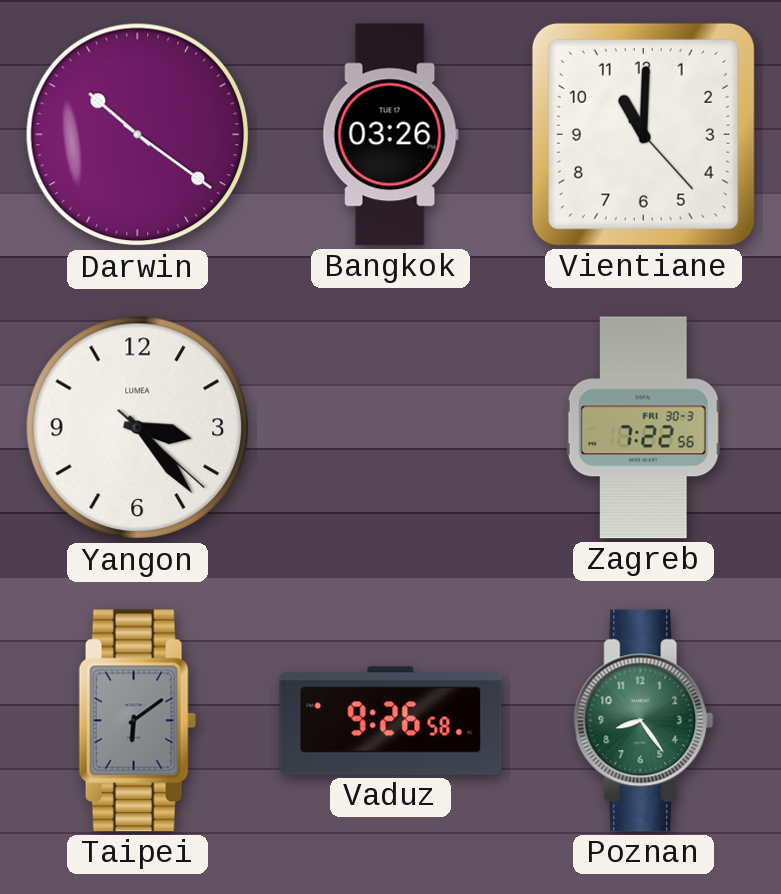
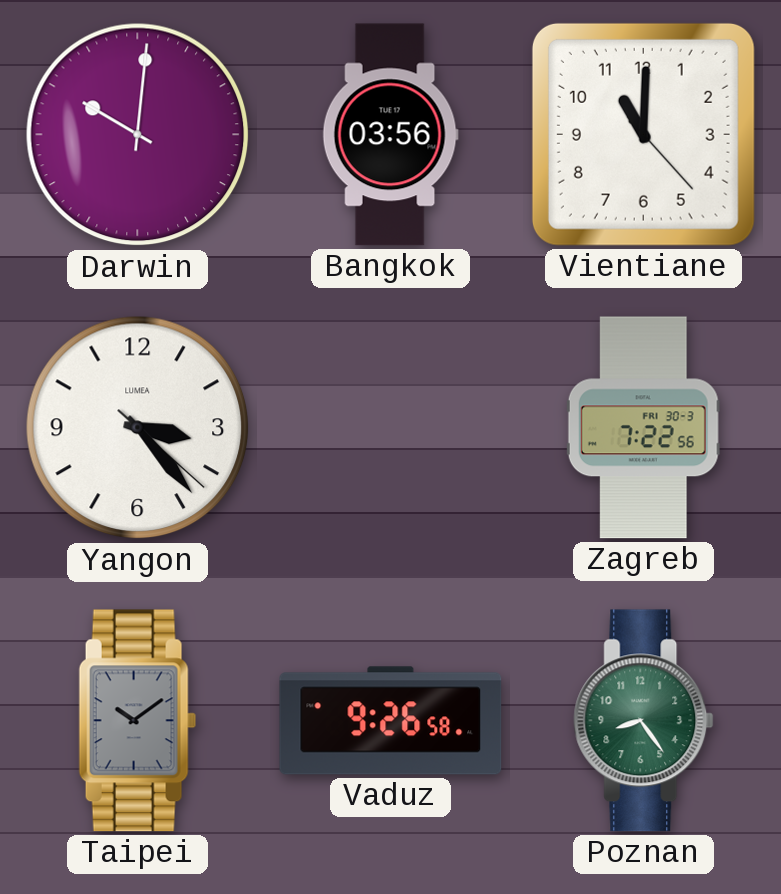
Darwin: 10:21 -> 10:01 (138, 135)
Bangkok: 03:26 -> 03:56 (390, 135)
Taipei: 6:09 -> 10:09 (138, 721)
